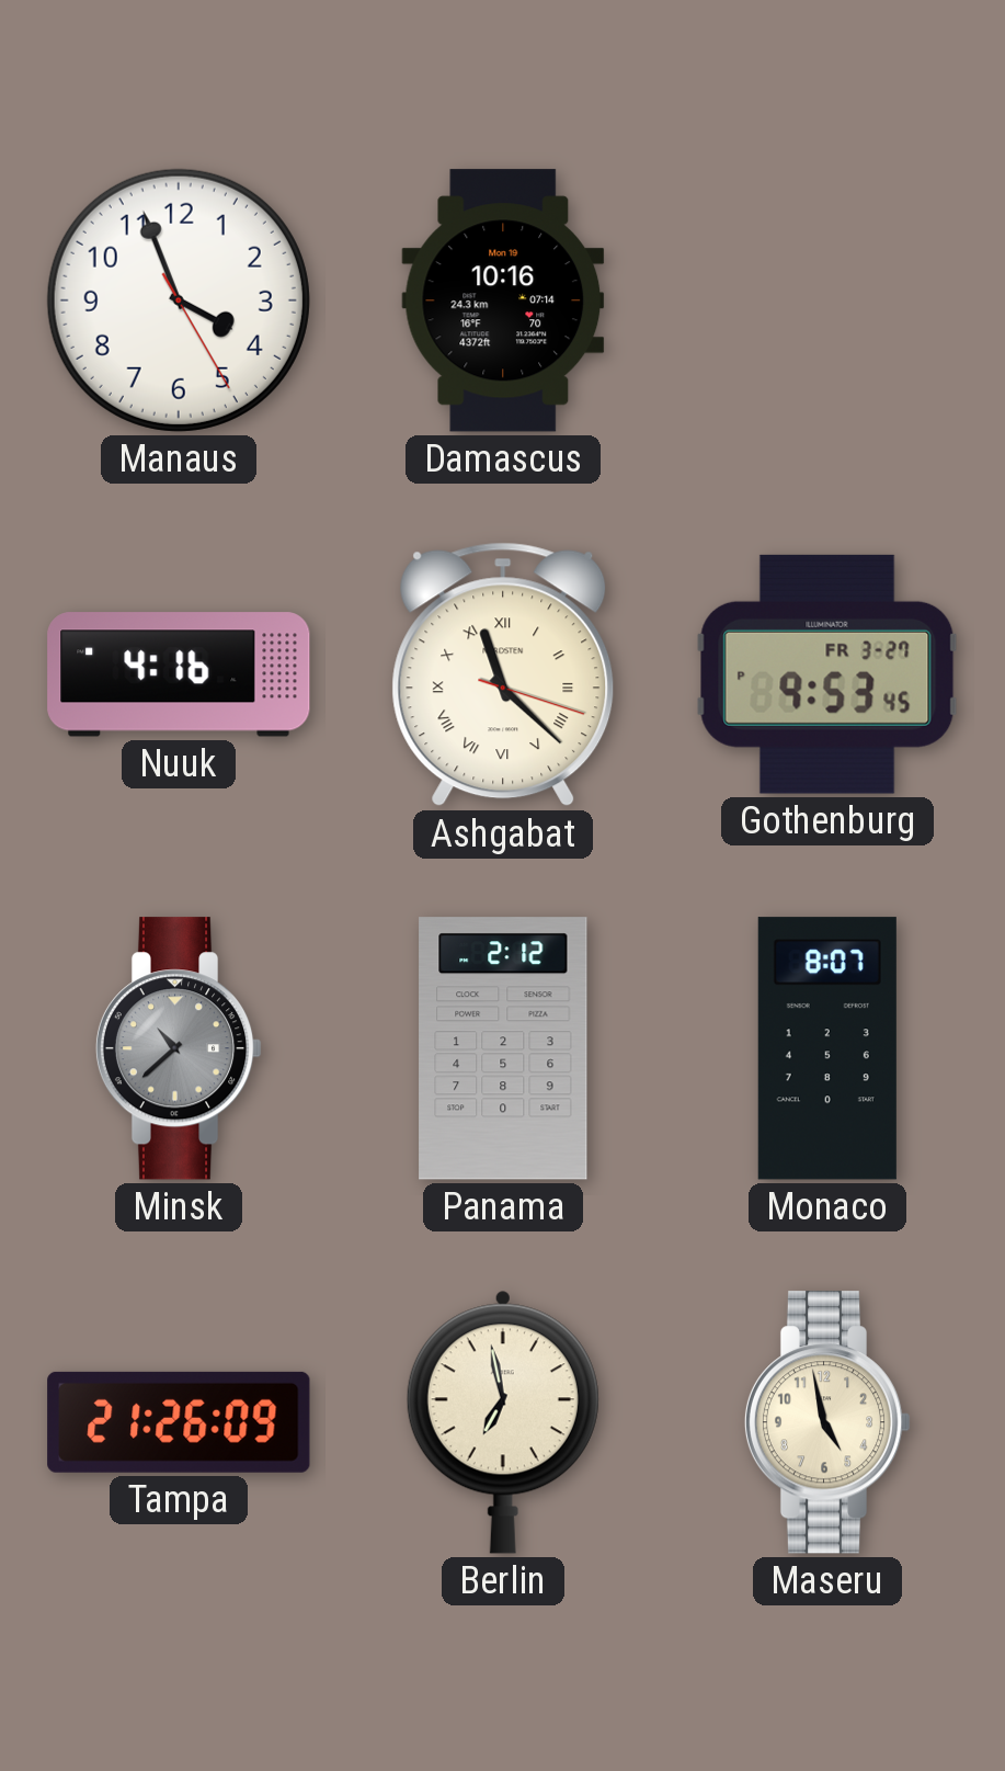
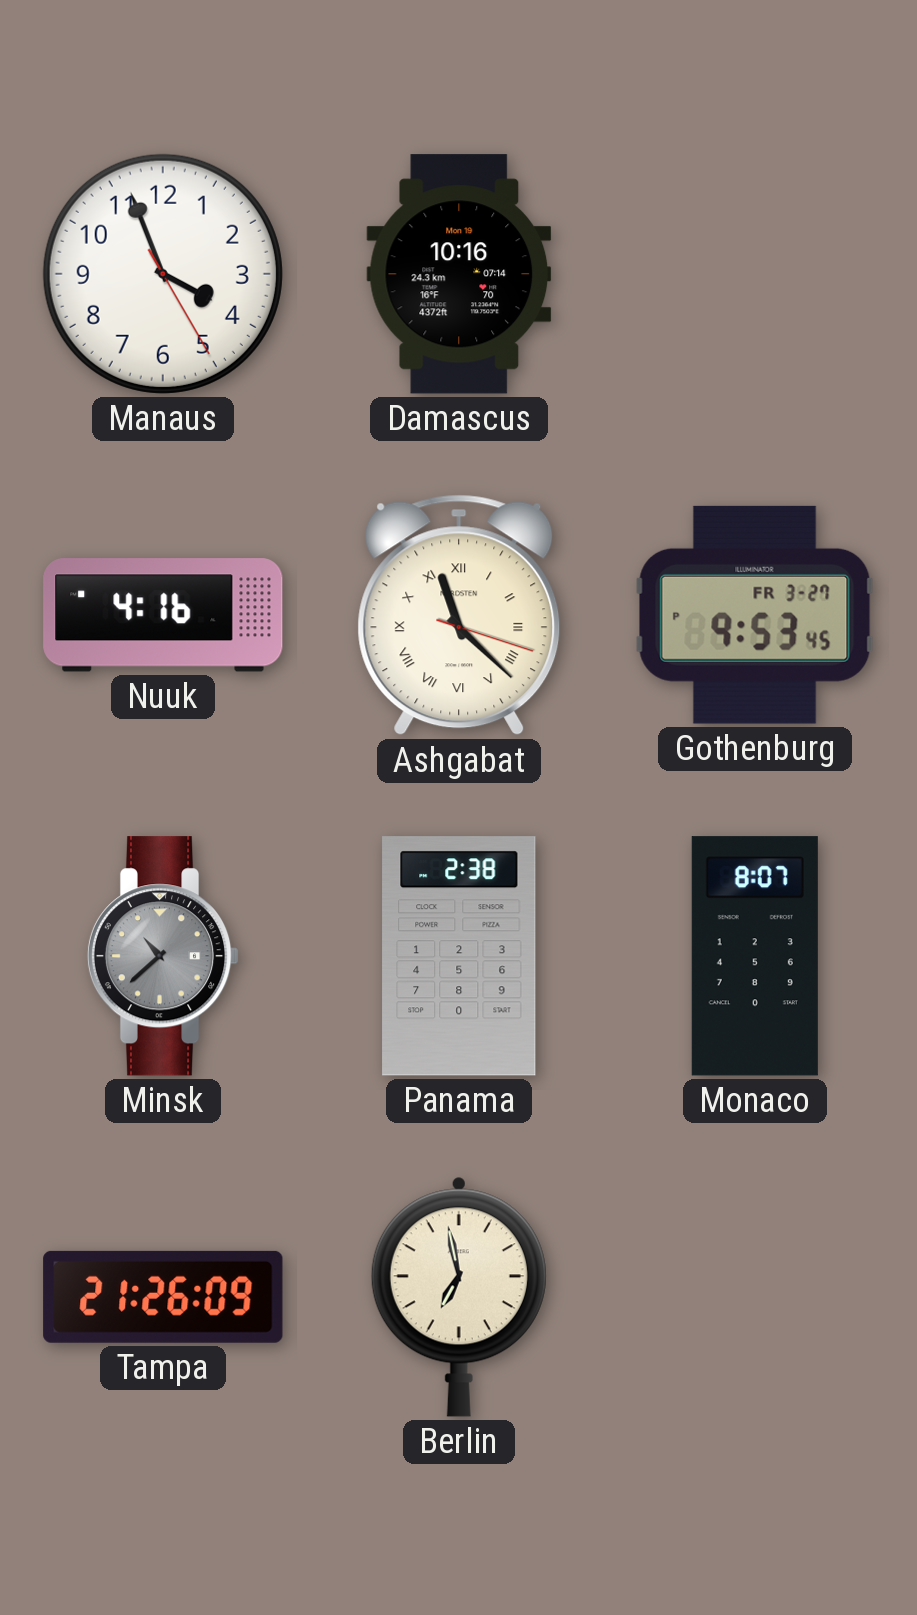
Panama: 2:12 -> 2:38 (459, 956)
Maseru: 4:58 -> none (827, 1422)
